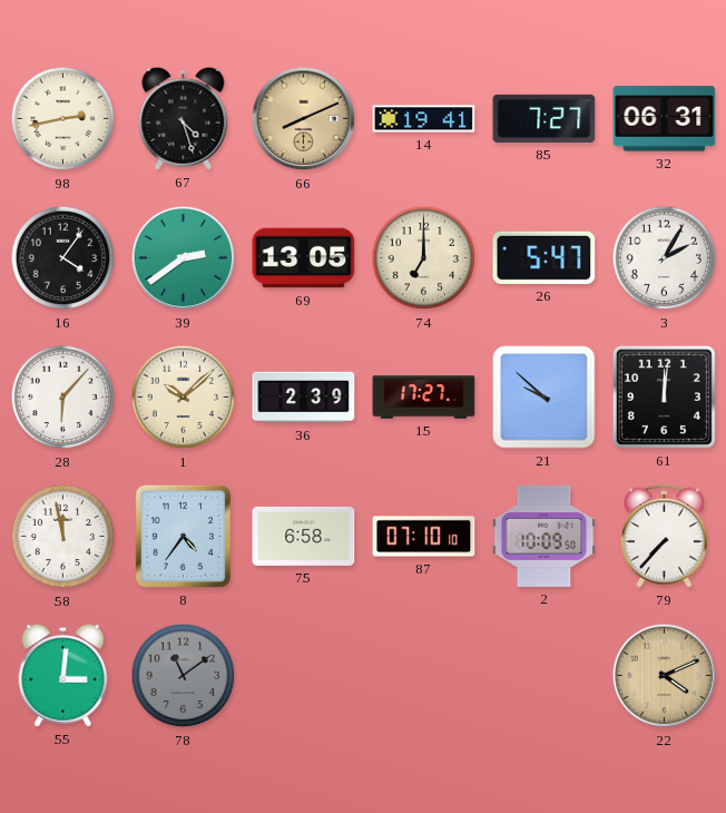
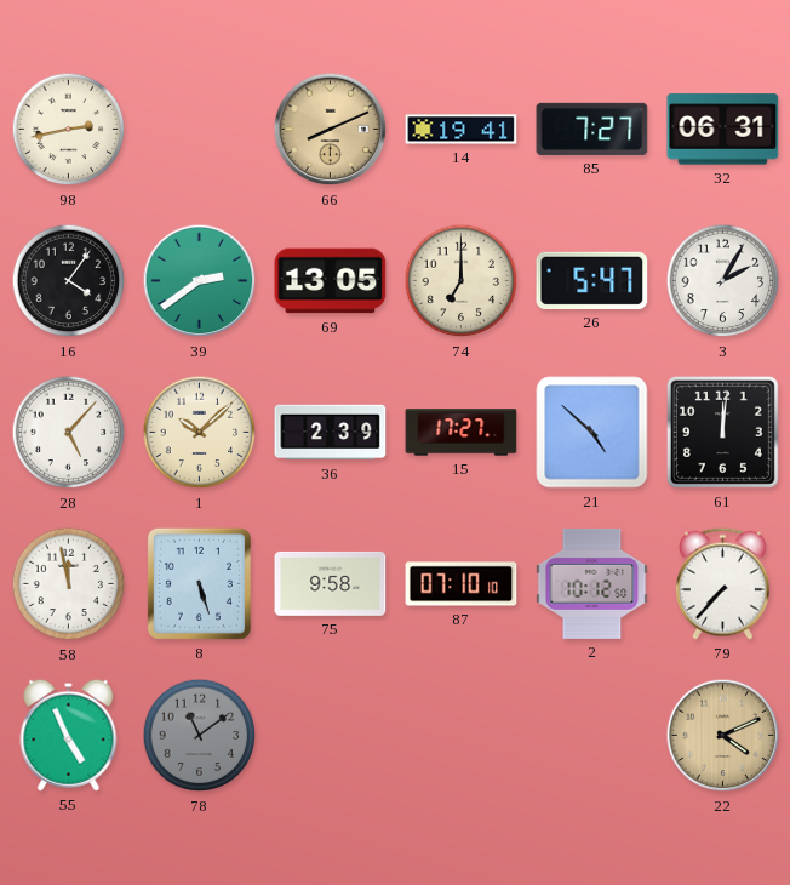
67: 4:27 -> none (184, 118)
28: 6:07 -> 5:07 (69, 433)
21: 9:52 -> 4:52 (592, 433)
8: 4:36 -> 5:27 (199, 583)
75: 6:58 -> 9:58 (331, 583)
2: 10:09 -> 10:12 (592, 583)
55: 3:01 -> 4:56 (69, 735)
